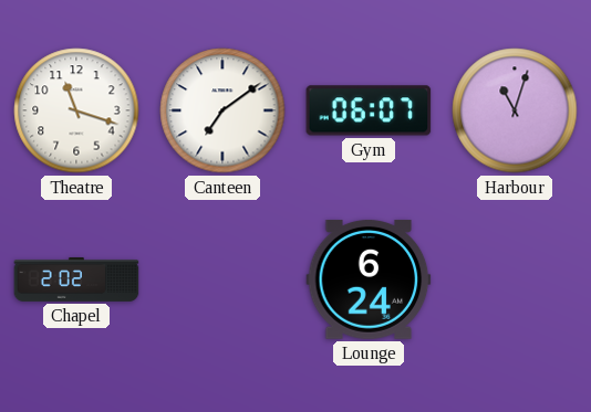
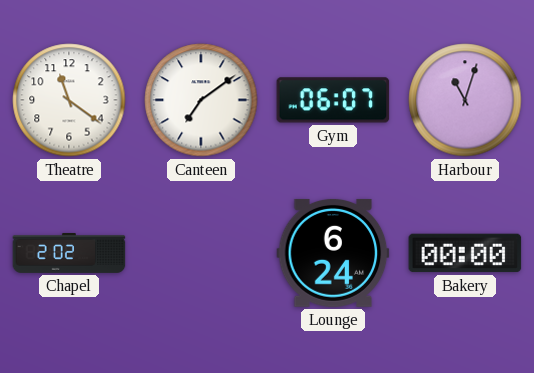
Theatre: 11:18 -> 11:21 (69, 100)
Bakery: none -> 00:00 (465, 253)
